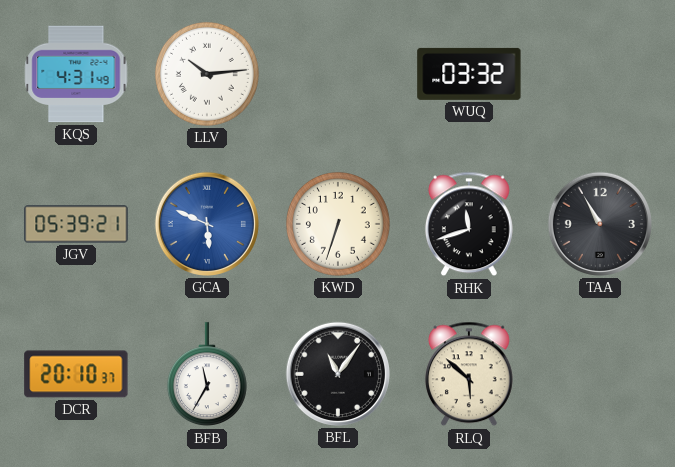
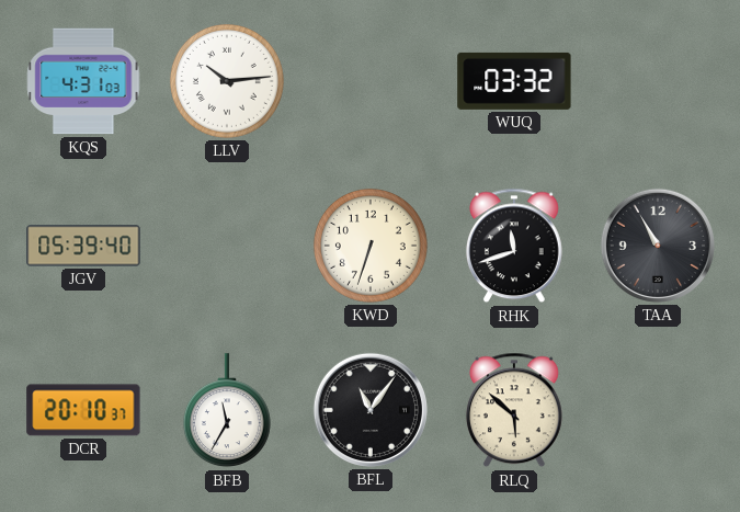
KQS: 4:31:49 -> 4:31:03 (83, 81)
JGV: 05:39:21 -> 05:39:40 (83, 246)
GCA: 5:49 -> none (207, 224)
